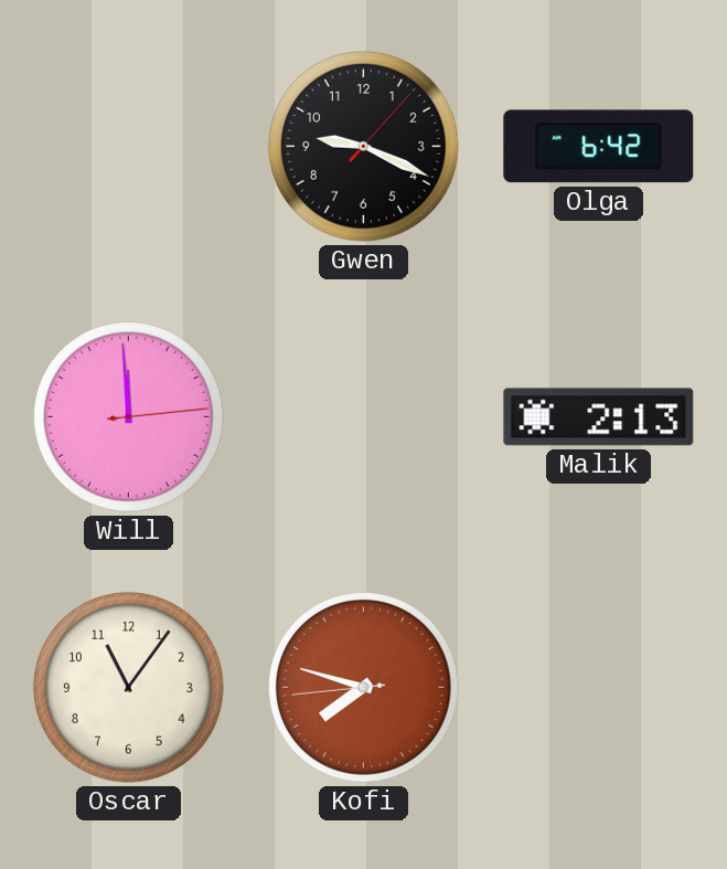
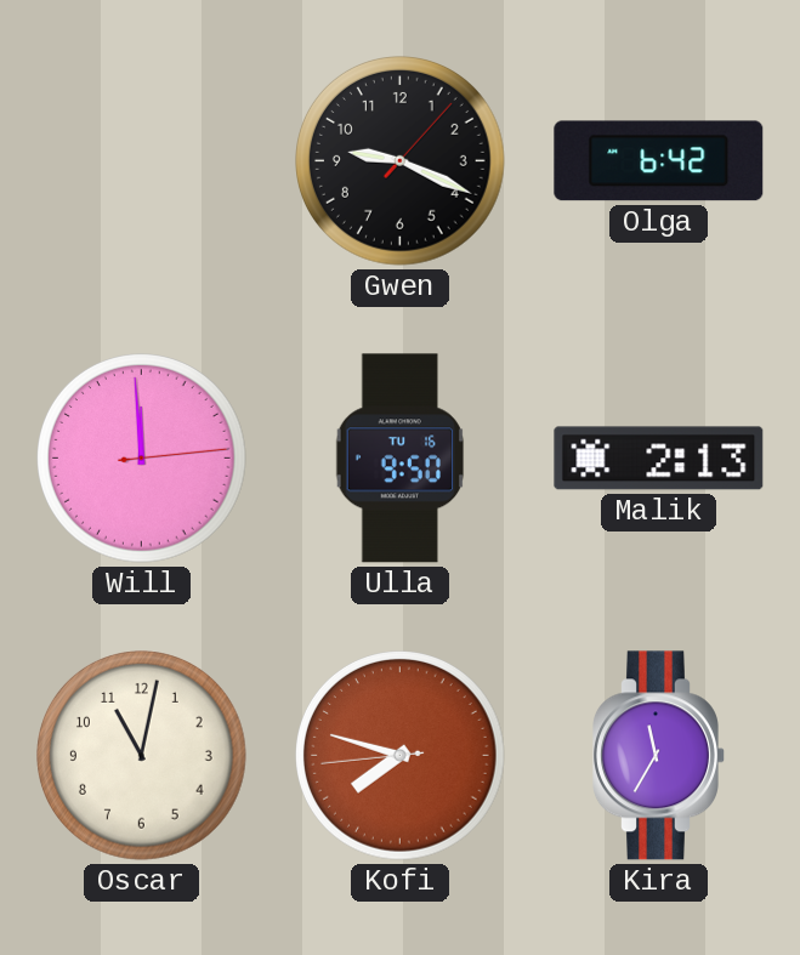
Ulla: none -> 9:50 (401, 459)
Oscar: 11:06 -> 11:02 (142, 756)
Kira: none -> 11:35 (659, 756)
